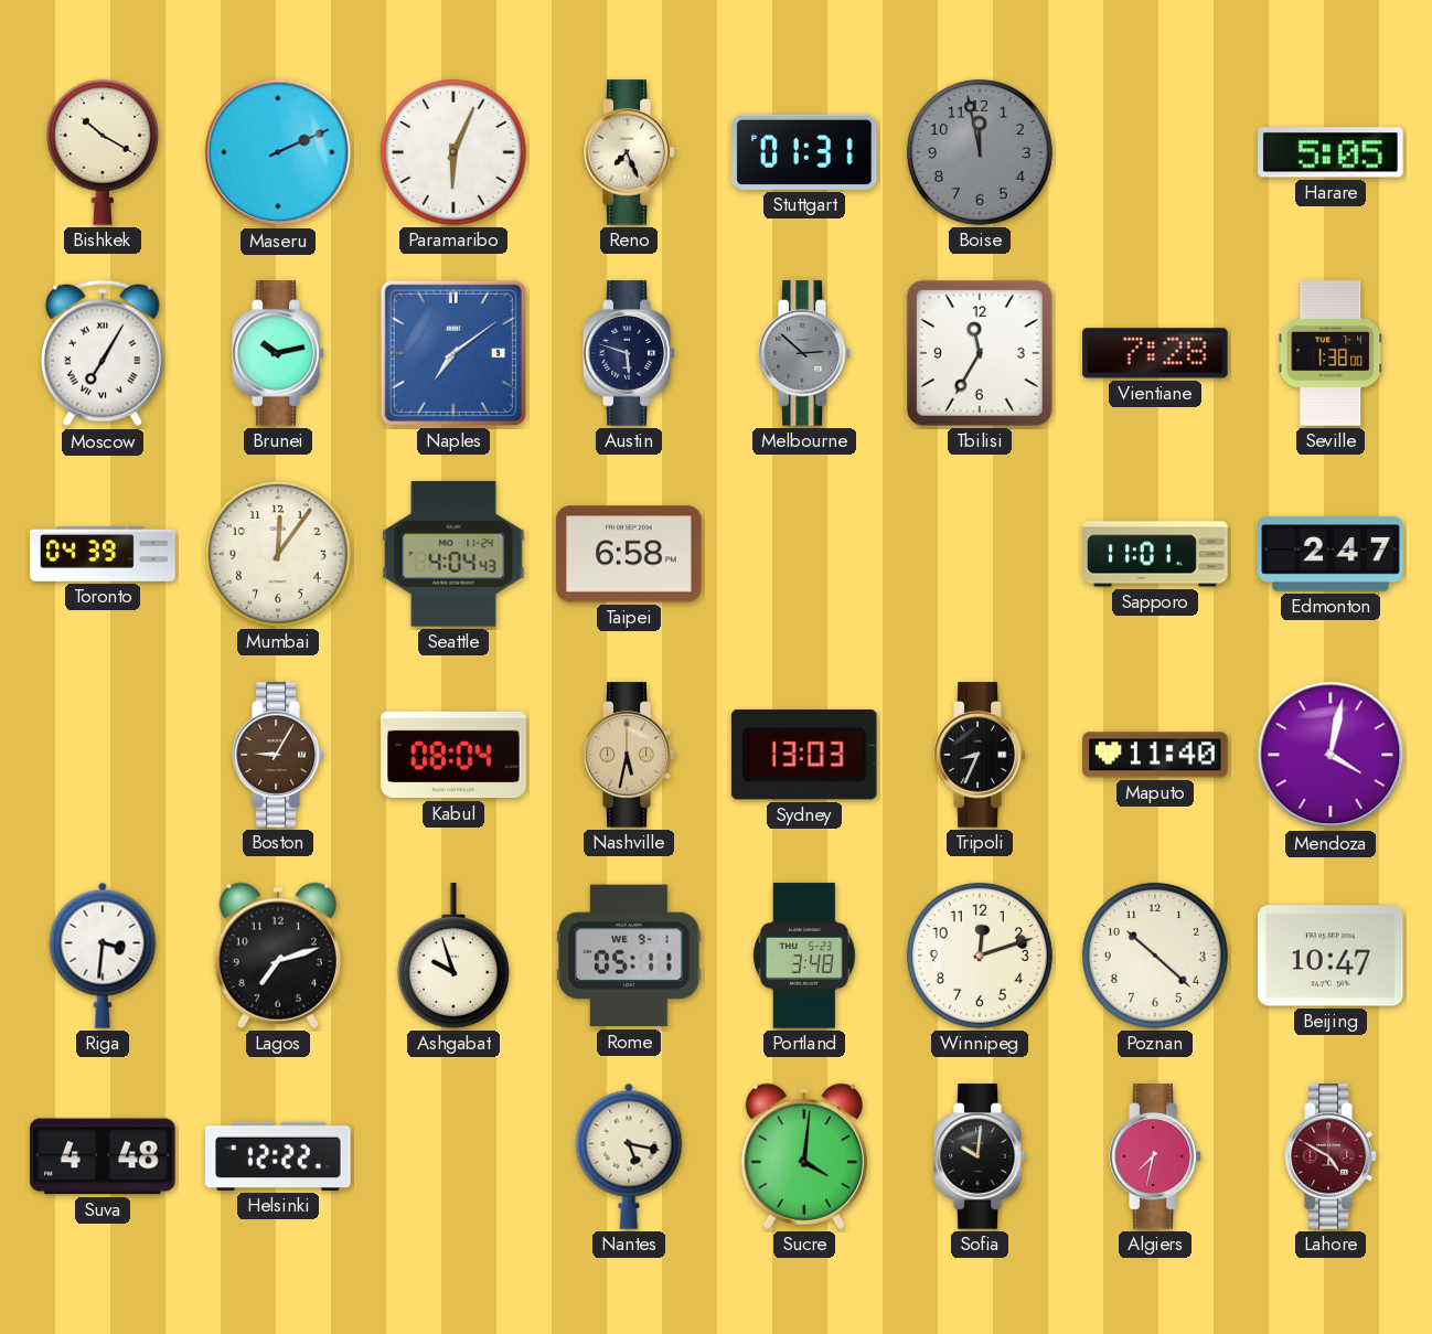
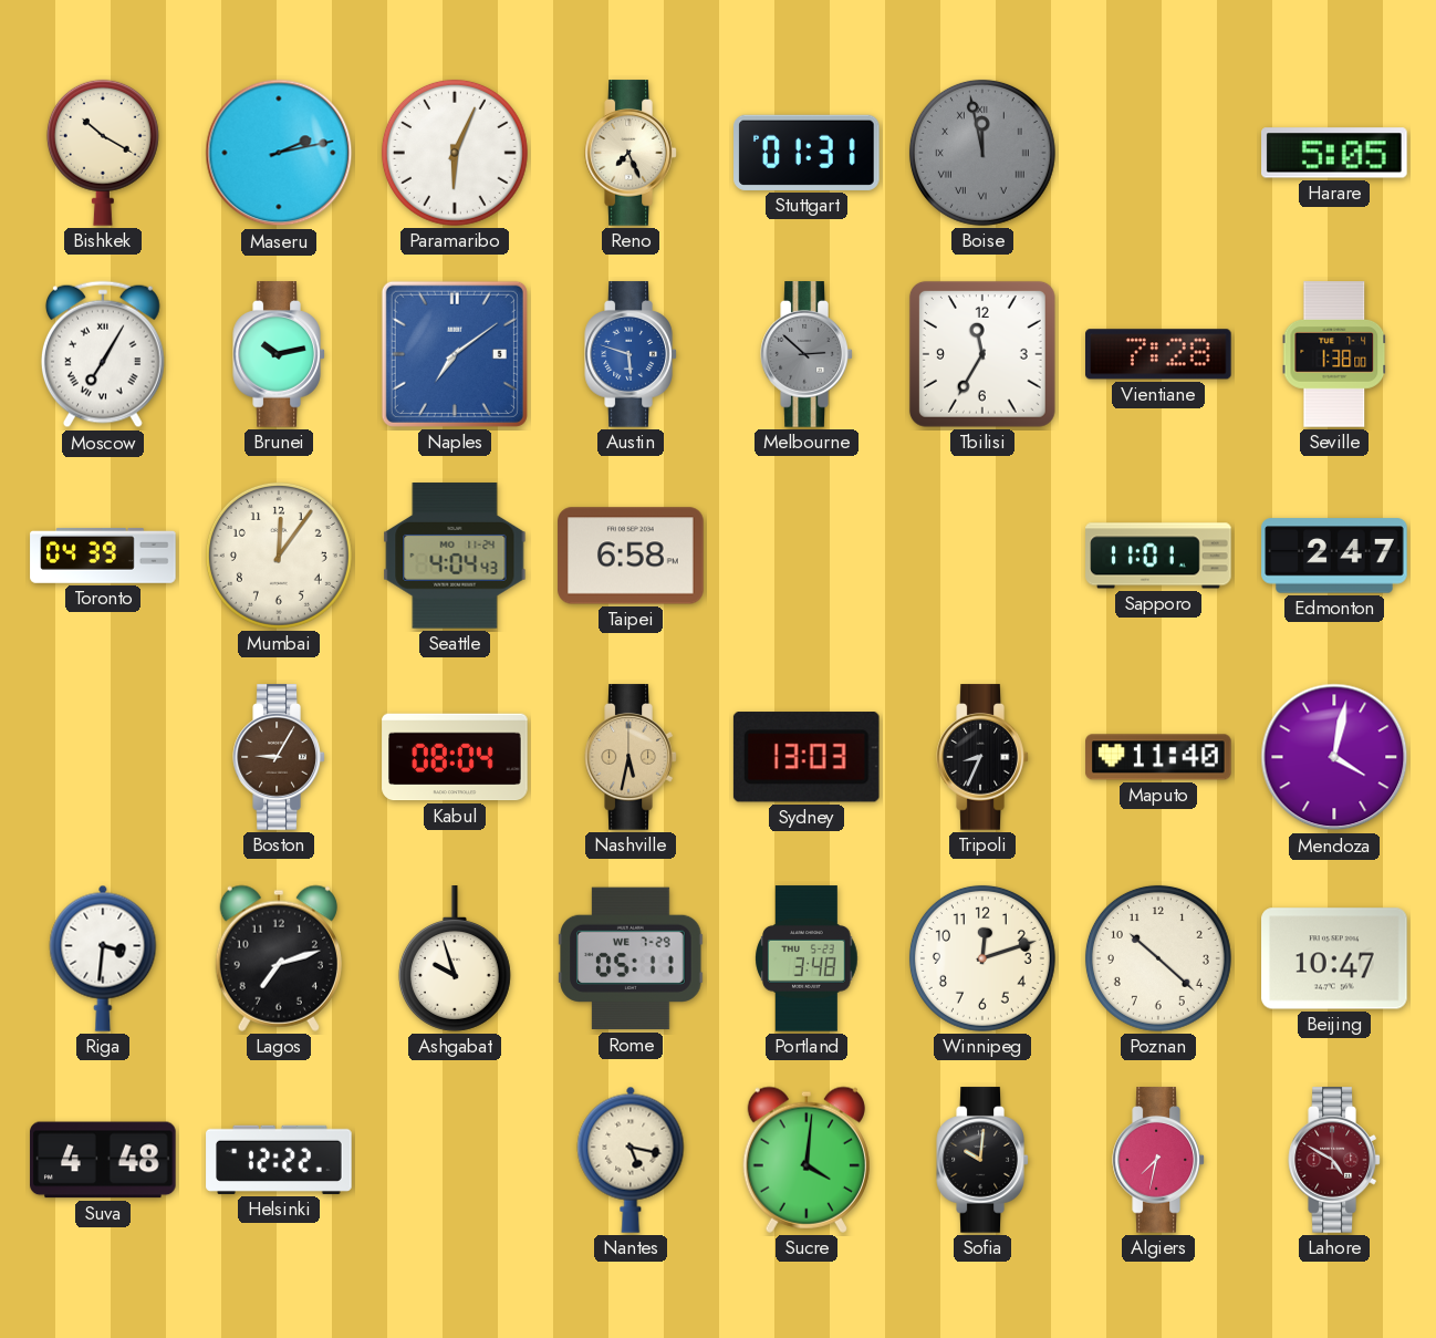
Maseru: 2:11 -> 2:13 (279, 153)
Boise numerals: Arabic -> Roman (982, 153)
Austin dial: navy -> blue (631, 354)
Rome date: WE 9-1 -> WE 7-29 (631, 958)
